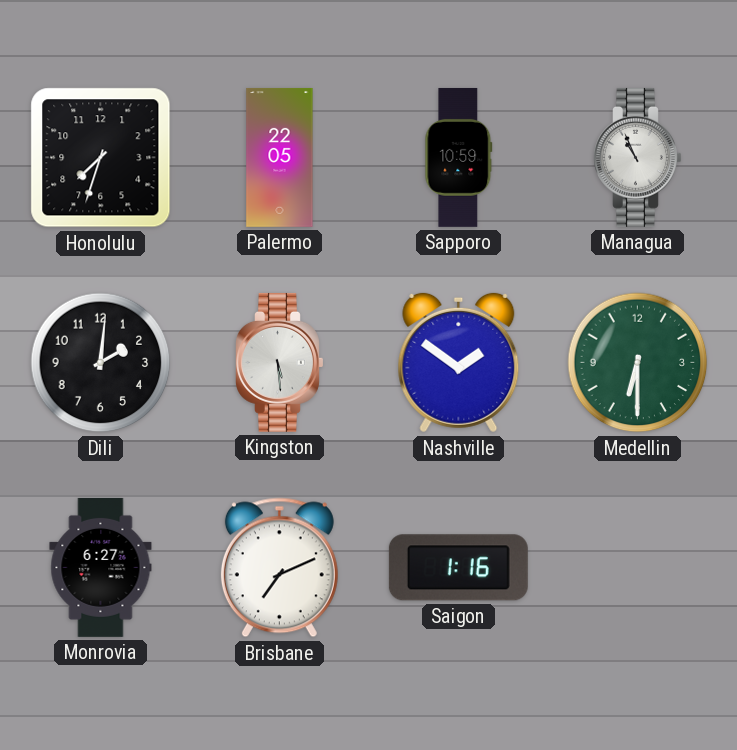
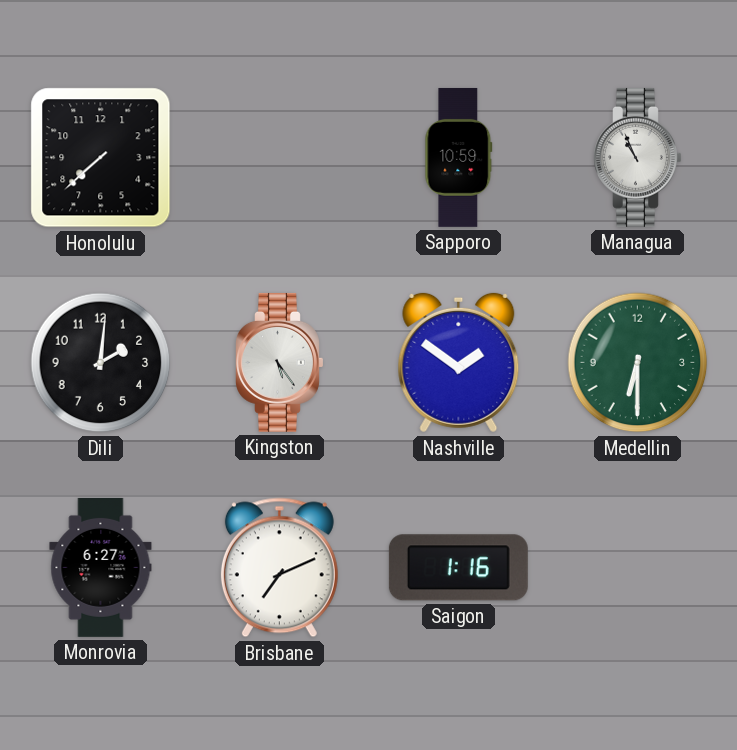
Honolulu: 7:33 -> 7:38 (101, 158)
Palermo: 22:05 -> none (280, 157)
Kingston: 5:29 -> 5:24 (280, 362)
